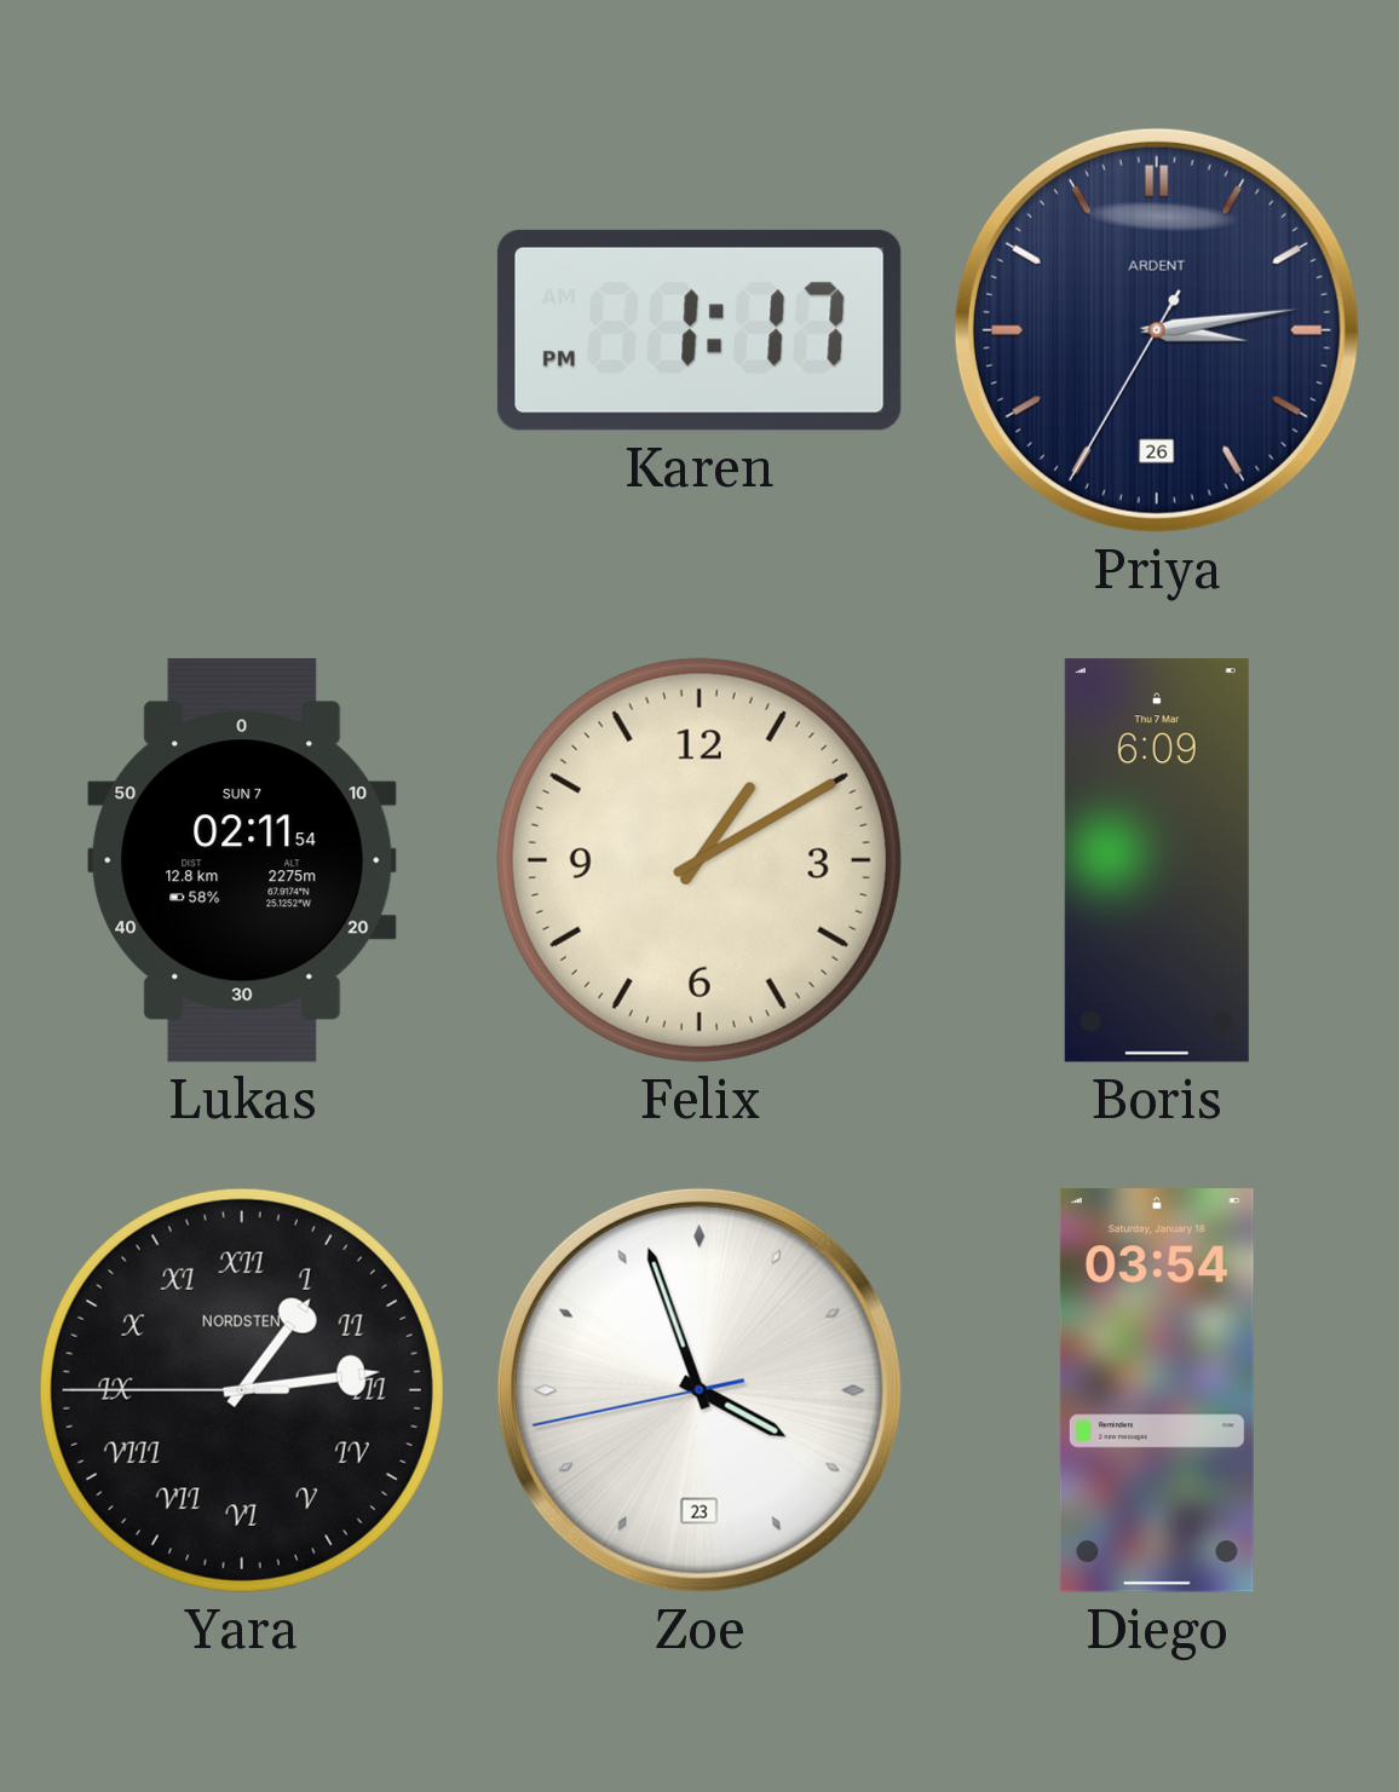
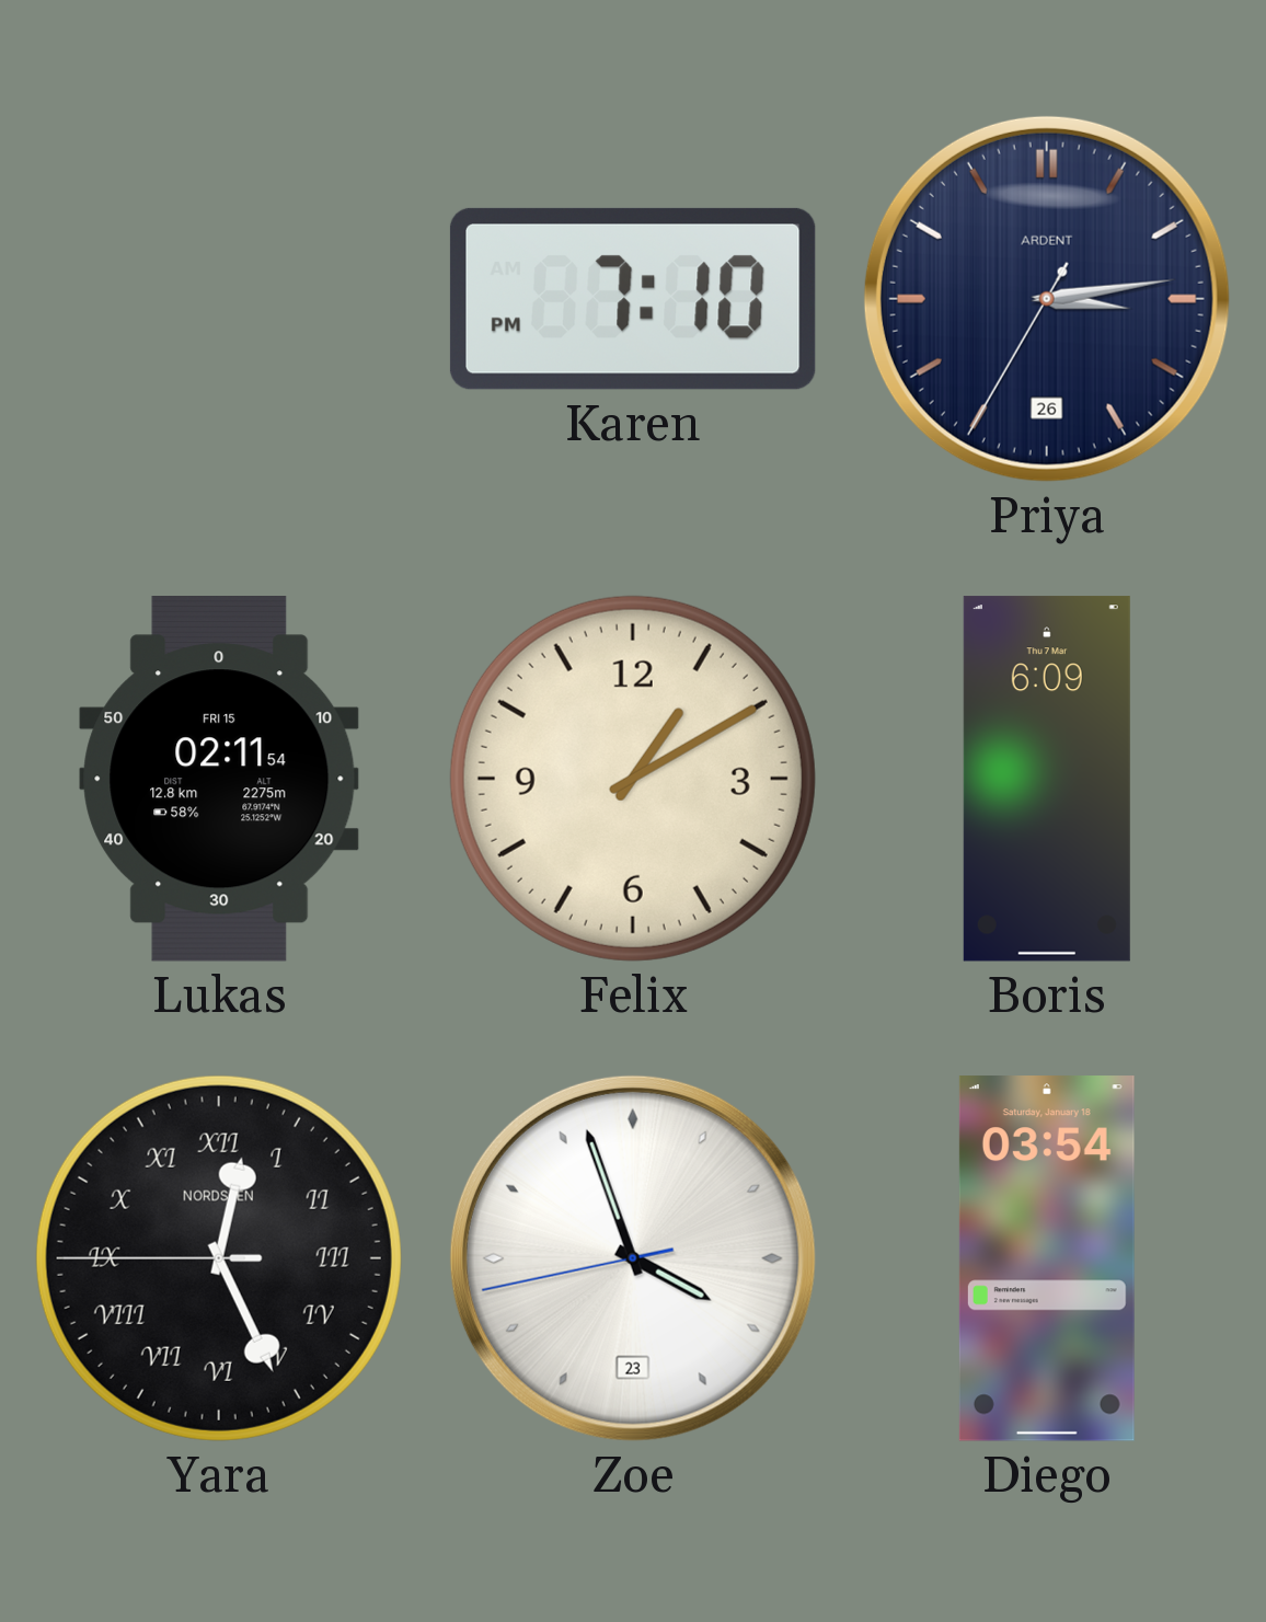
Karen: 1:17 -> 7:10 (633, 299)
Lukas date: SUN 7 -> FRI 15 (219, 779)
Yara: 1:13 -> 12:25 (219, 1258)
